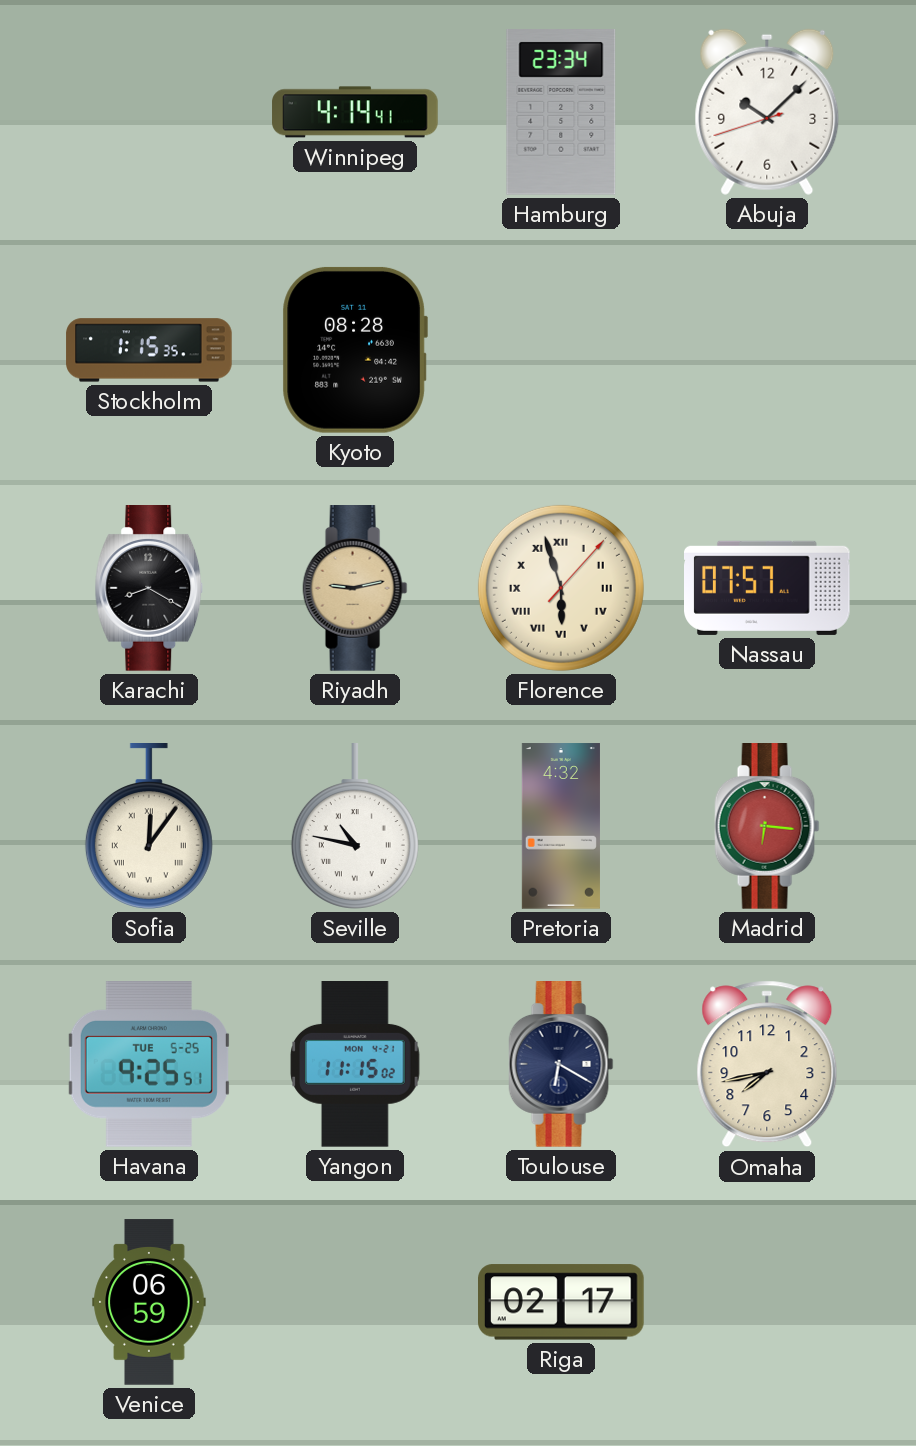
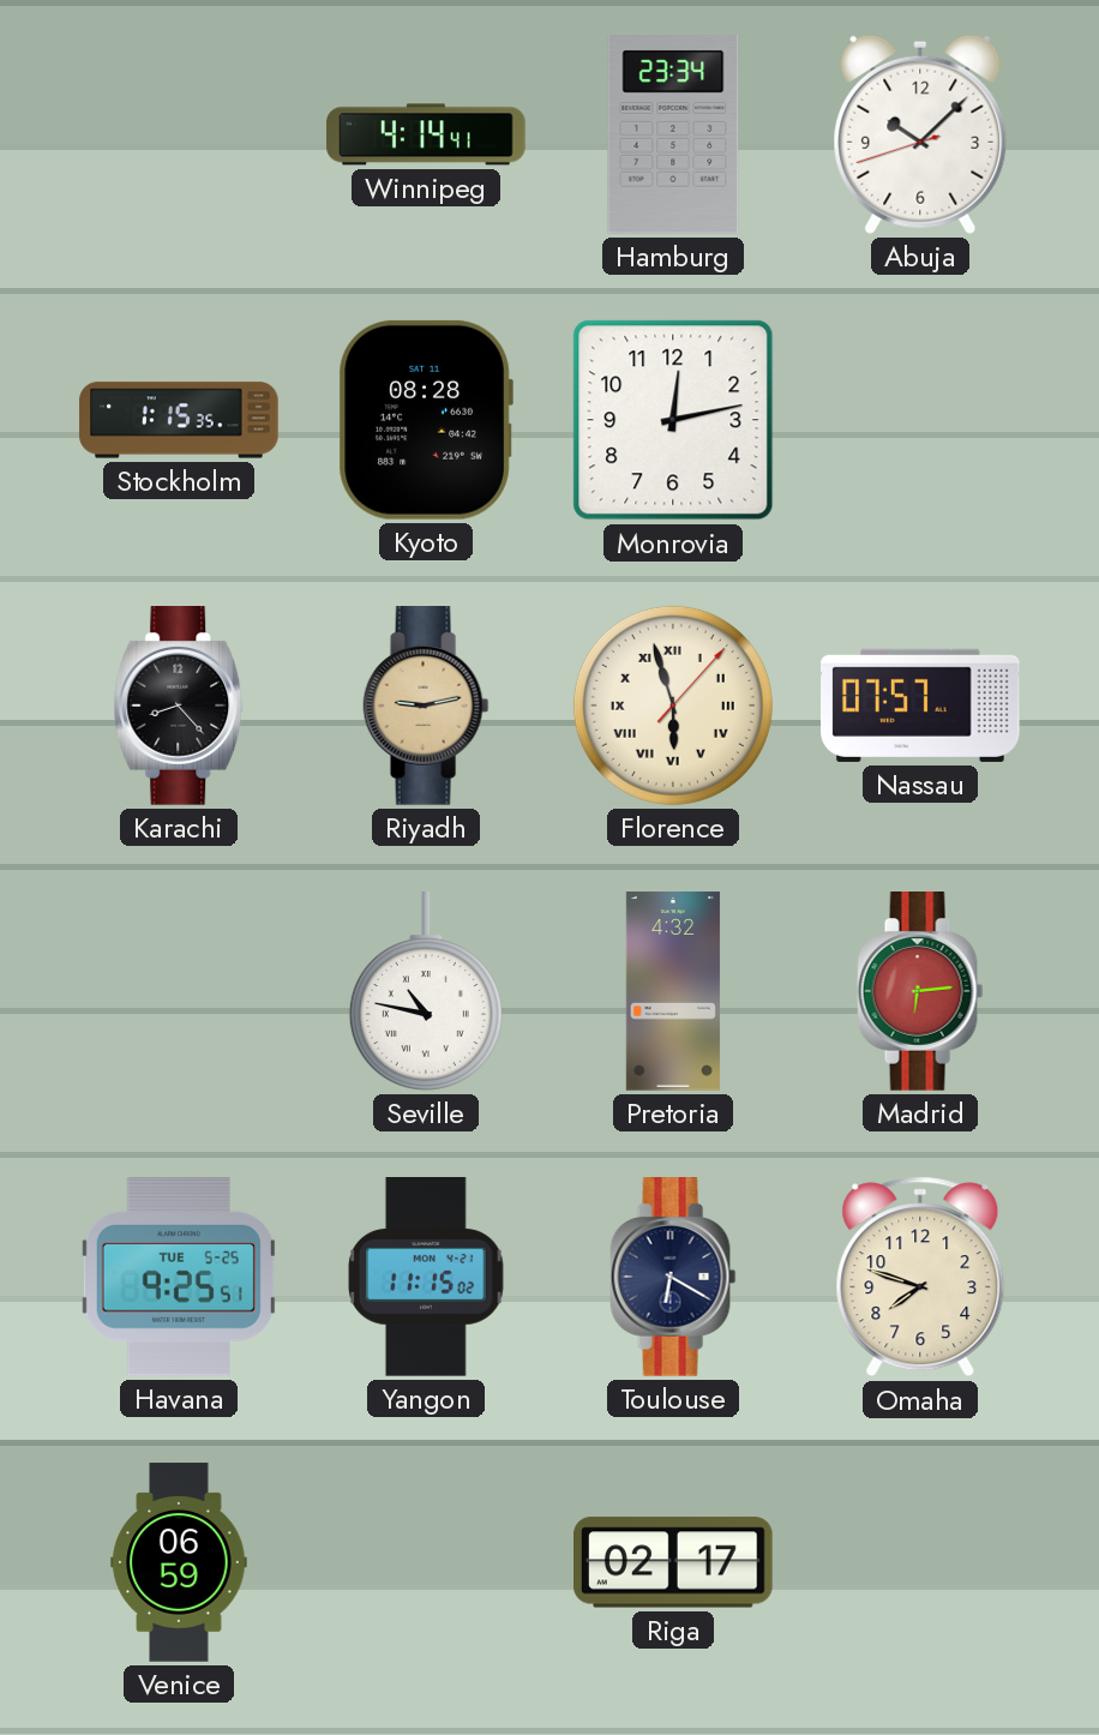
Monrovia: none -> 12:13 (673, 420)
Karachi: 8:20 -> 8:23 (179, 707)
Sofia: 12:06 -> none (149, 827)
Madrid: 6:16 -> 6:14 (920, 992)
Omaha: 7:43 -> 7:48 (920, 1277)
